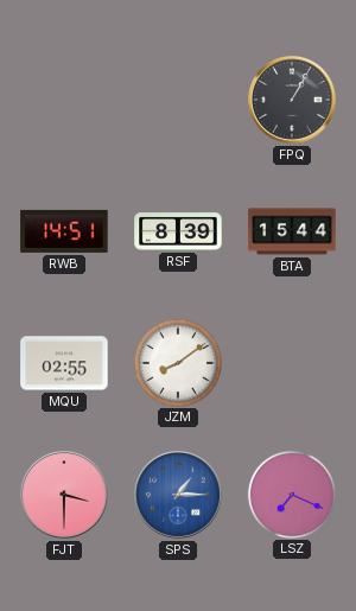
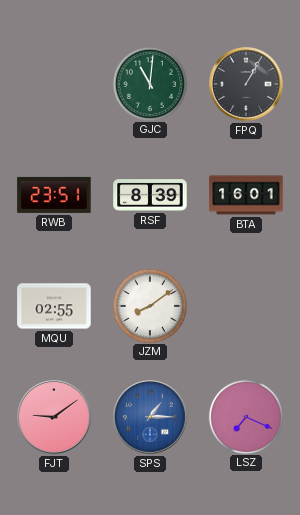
GJC: none -> 11:01 (149, 83)
RWB: 14:51 -> 23:51 (54, 195)
BTA: 15:44 -> 16:01 (246, 195)
FJT: 3:30 -> 9:09 (55, 418)
